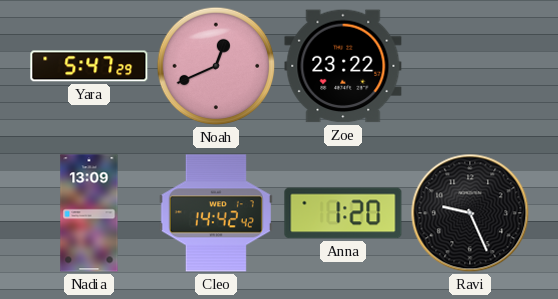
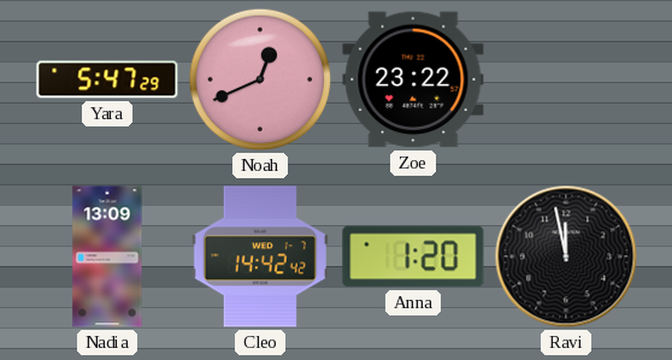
Ravi: 9:26 -> 11:58 (566, 256)
